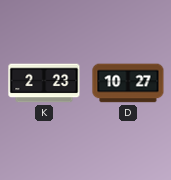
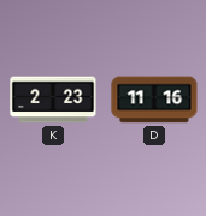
D: 10:27 -> 11:16 (154, 100)
